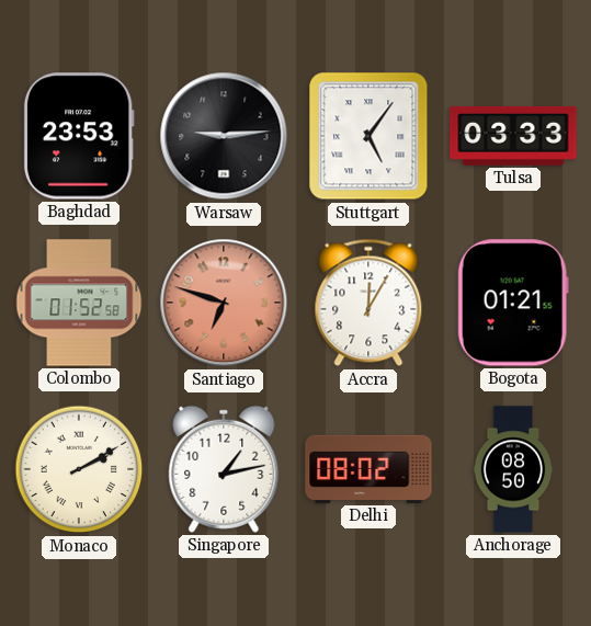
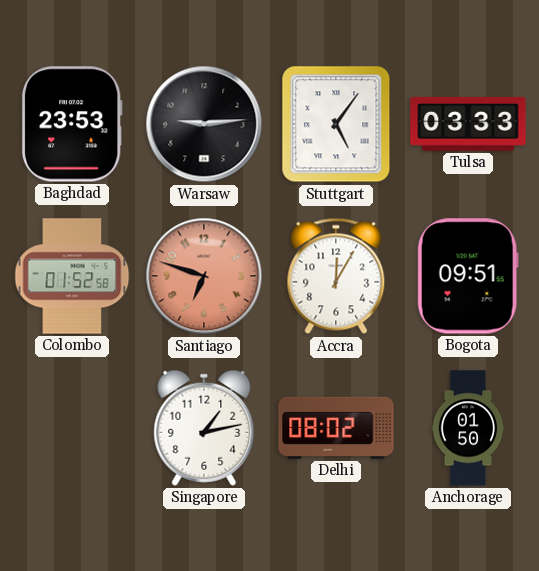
Bogota: 01:21 -> 09:51 (468, 276)
Monaco: 2:10 -> none (79, 469)
Anchorage: 08:50 -> 01:50 (468, 428)
